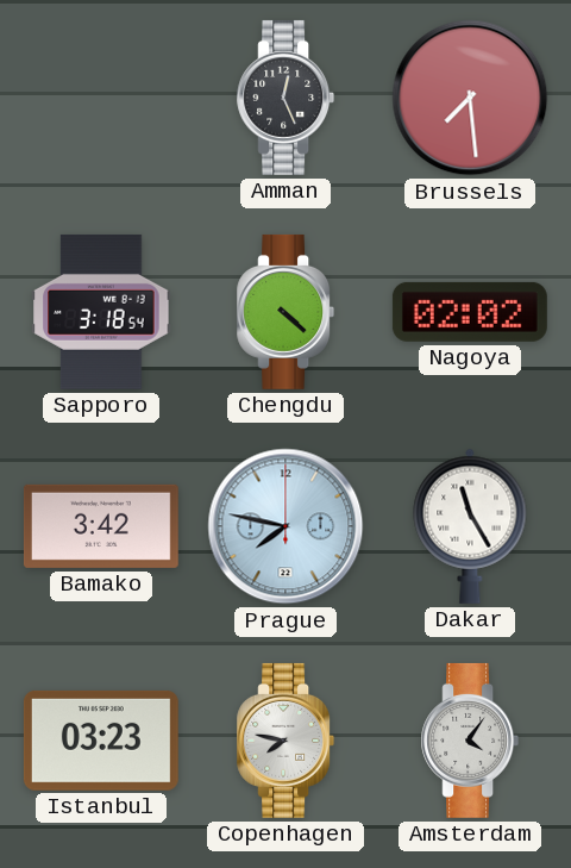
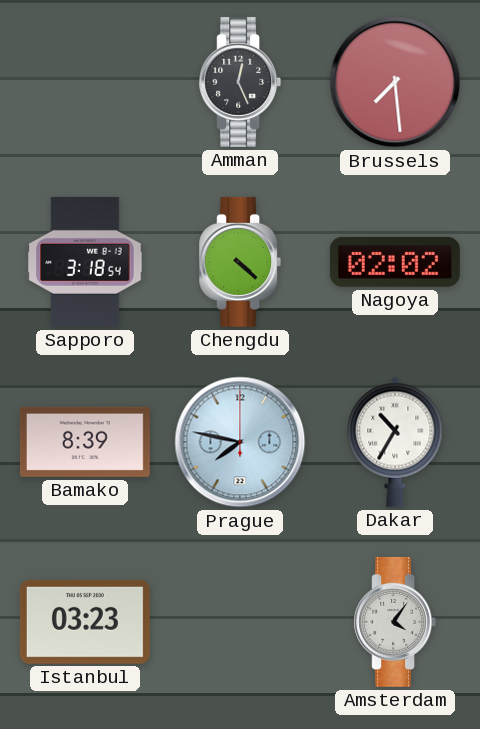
Bamako: 3:42 -> 8:39 (85, 442)
Dakar: 11:25 -> 10:35 (395, 442)
Copenhagen: 7:47 -> none (285, 741)
